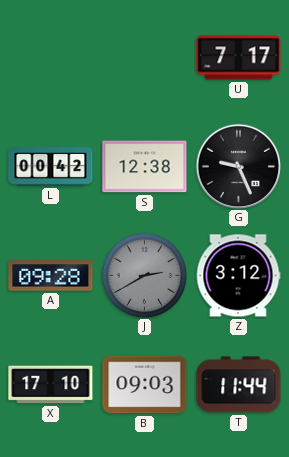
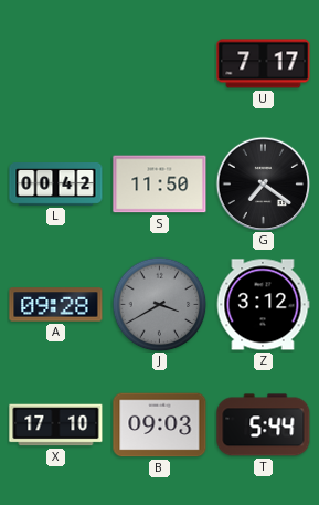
S: 12:38 -> 11:50 (160, 185)
G: 9:26 -> 7:21 (263, 183)
J: 2:40 -> 3:40 (159, 304)
T: 11:44 -> 5:44 (264, 425)
